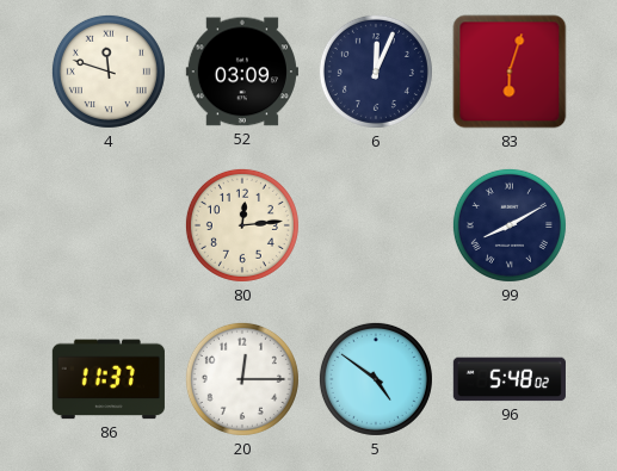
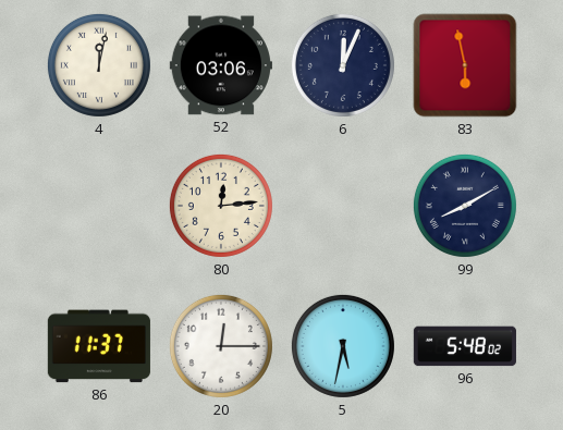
4: 11:48 -> 12:02 (99, 65)
52: 03:09 -> 03:06 (221, 65)
83: 6:03 -> 5:58 (465, 65)
5: 4:51 -> 5:32 (343, 346)
